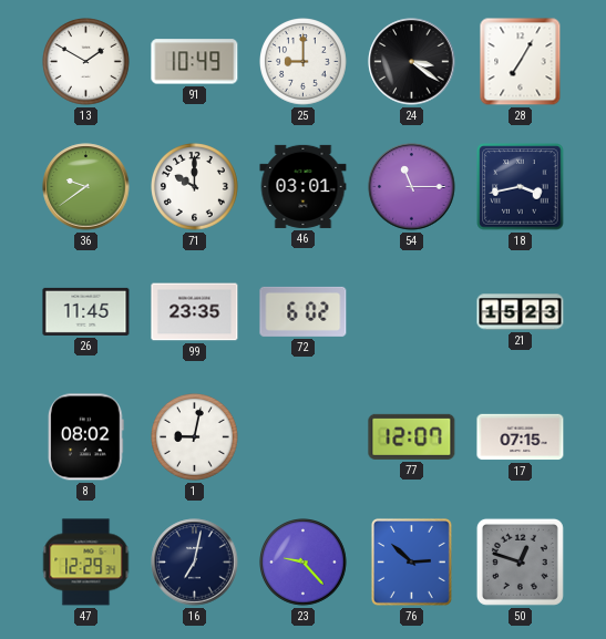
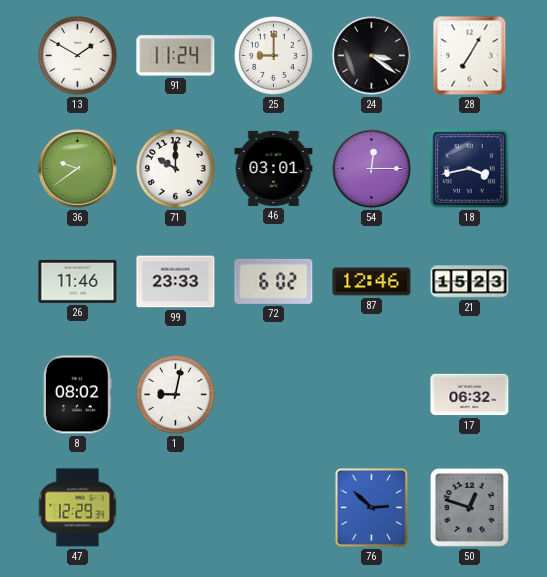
91: 10:49 -> 11:24 (176, 56)
54: 11:15 -> 12:15 (372, 169)
26: 11:45 -> 11:46 (78, 281)
99: 23:35 -> 23:33 (176, 282)
87: none -> 12:46 (372, 282)
77: 12:07 -> none (412, 436)
17: 07:15 -> 06:32 (470, 395)
16: 7:02 -> none (195, 563)
23: 9:23 -> none (304, 563)
